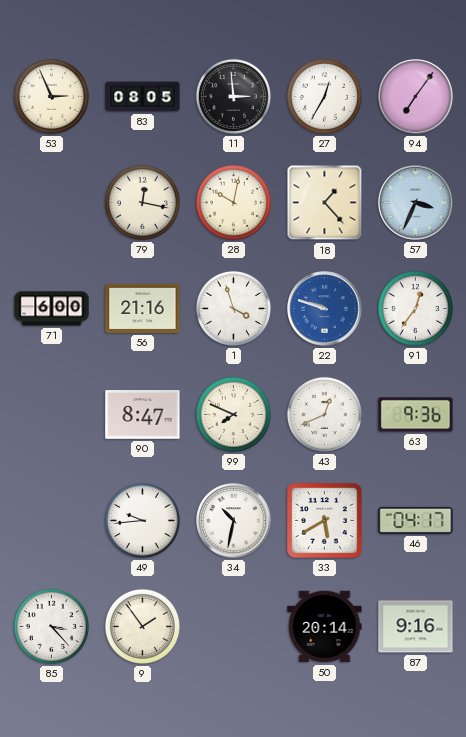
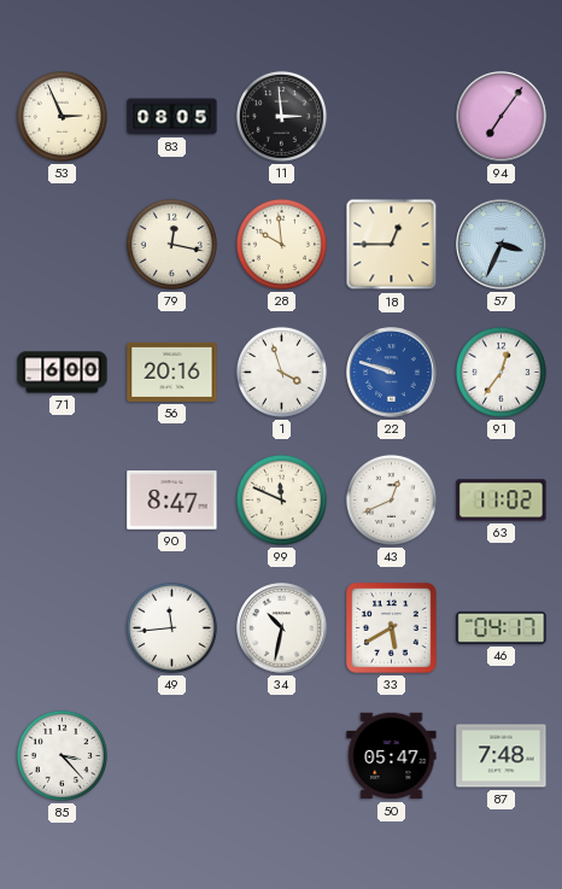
27: 12:35 -> none (324, 96)
28: 10:02 -> 9:59 (281, 244)
18: 1:23 -> 12:45 (392, 245)
56: 21:16 -> 20:16 (172, 372)
99: 7:49 -> 11:49 (281, 499)
63: 9:36 -> 11:02 (502, 501)
49: 9:44 -> 11:44 (171, 627)
9: 1:54 -> none (142, 626)
50: 20:14 -> 05:47 (392, 756)
87: 9:16 -> 7:48 (502, 756)
